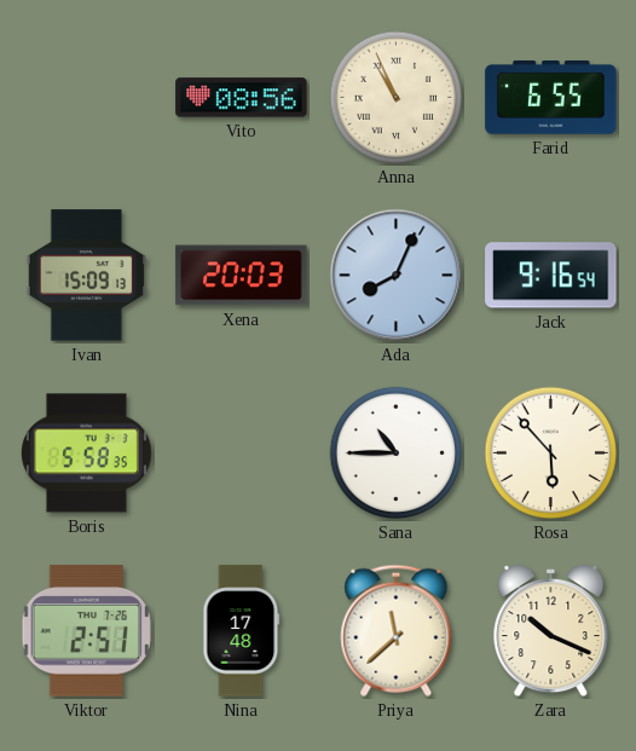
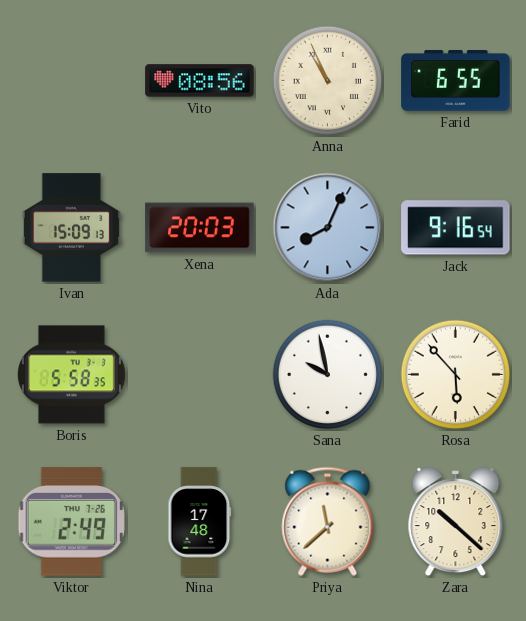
Sana: 10:45 -> 9:58 (328, 375)
Viktor: 2:51 -> 2:49 (71, 522)
Zara: 10:19 -> 10:22 (456, 522)
